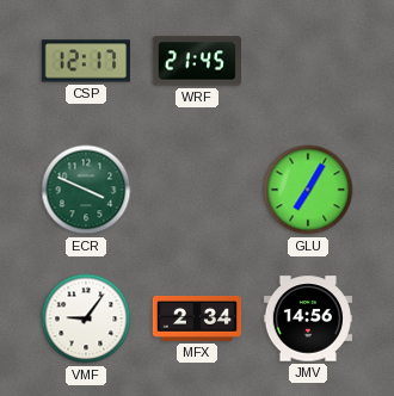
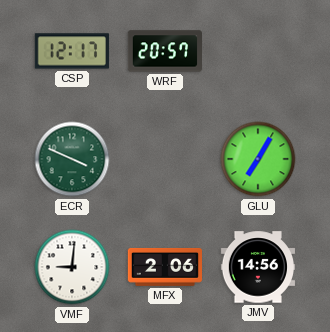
WRF: 21:45 -> 20:57 (164, 51)
VMF: 9:06 -> 9:01 (72, 267)
MFX: 2:34 -> 2:06 (164, 267)
